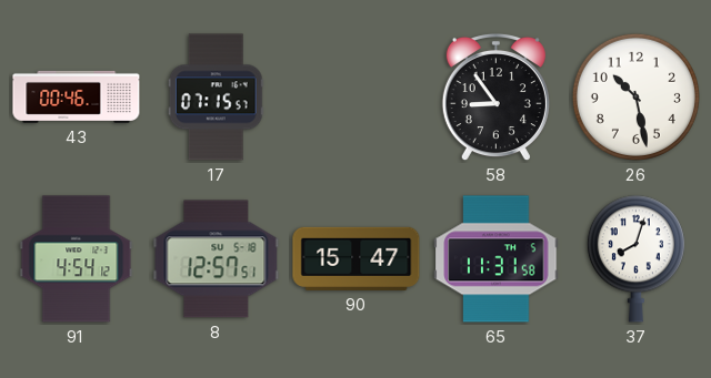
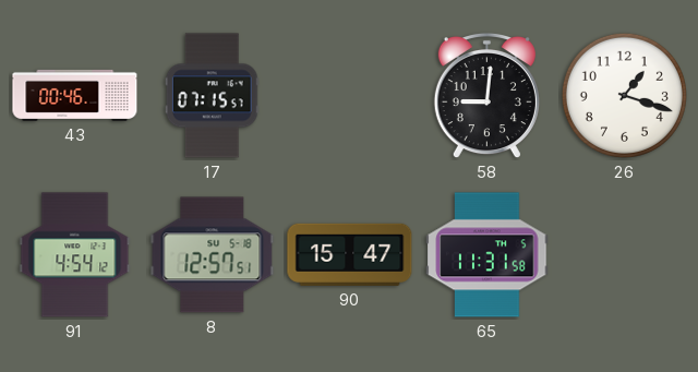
58: 8:54 -> 9:01 (486, 96)
26: 10:28 -> 1:18 (624, 95)
37: 8:03 -> none (635, 259)
